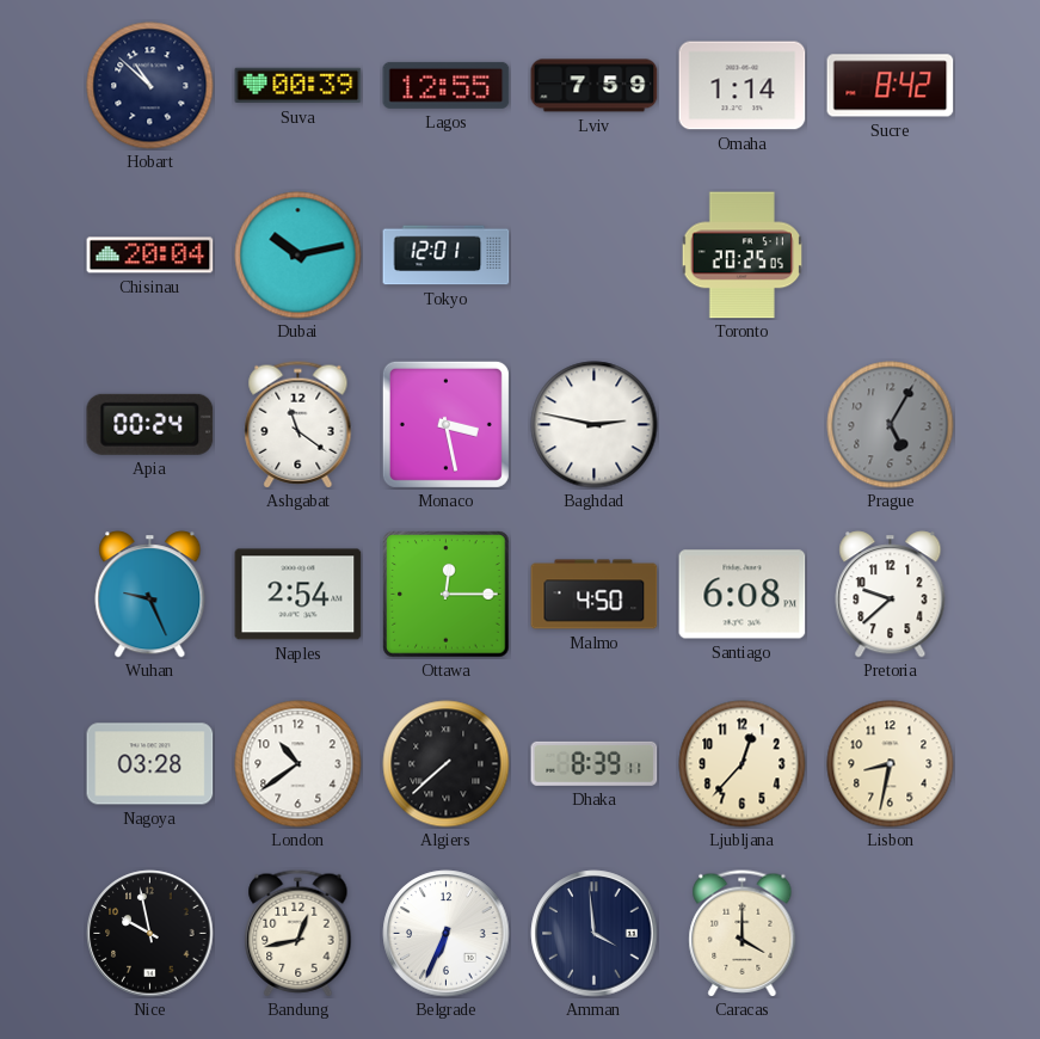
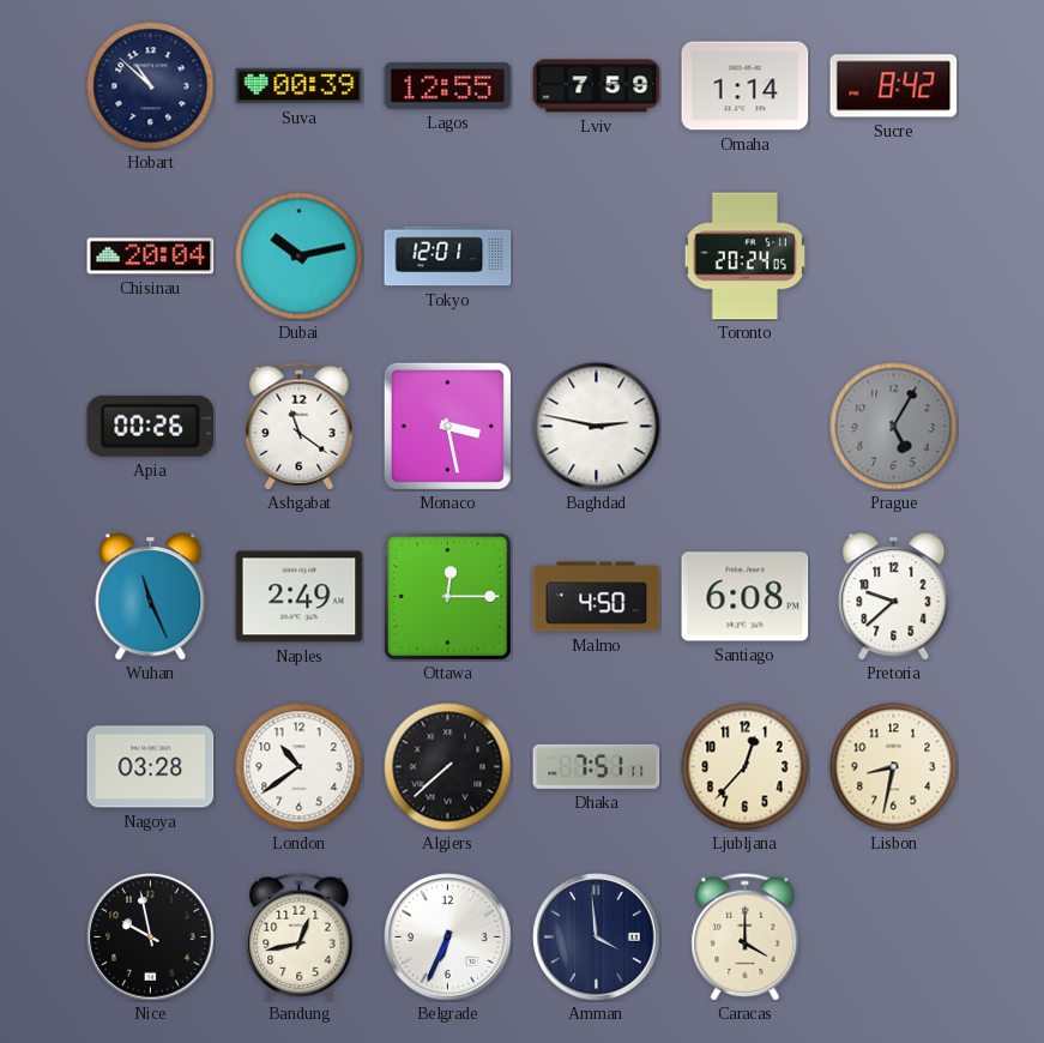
Toronto: 20:25 -> 20:24 (744, 257)
Apia: 00:24 -> 00:26 (151, 426)
Wuhan: 9:26 -> 11:26 (151, 597)
Naples: 2:54 -> 2:49 (300, 597)
Dhaka: 8:39 -> 7:51 (597, 766)
